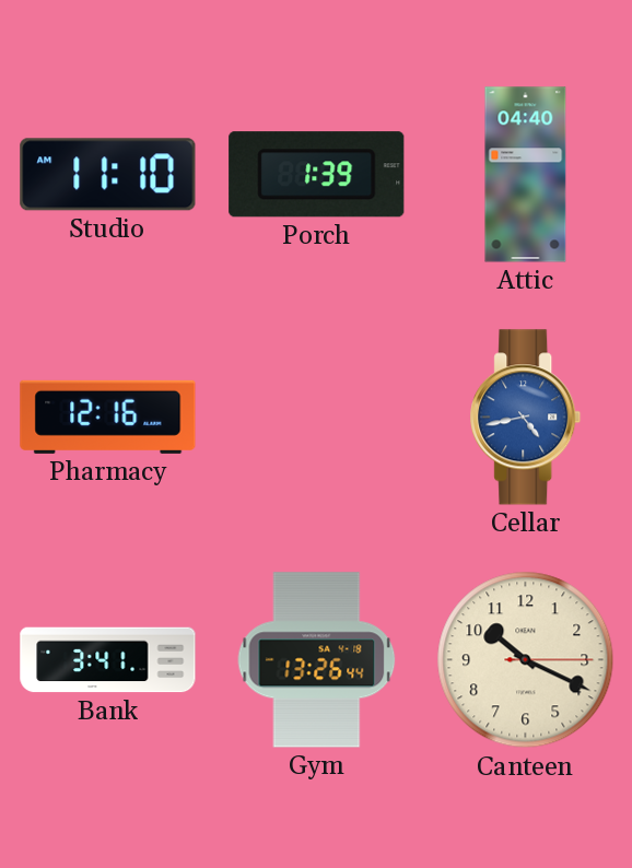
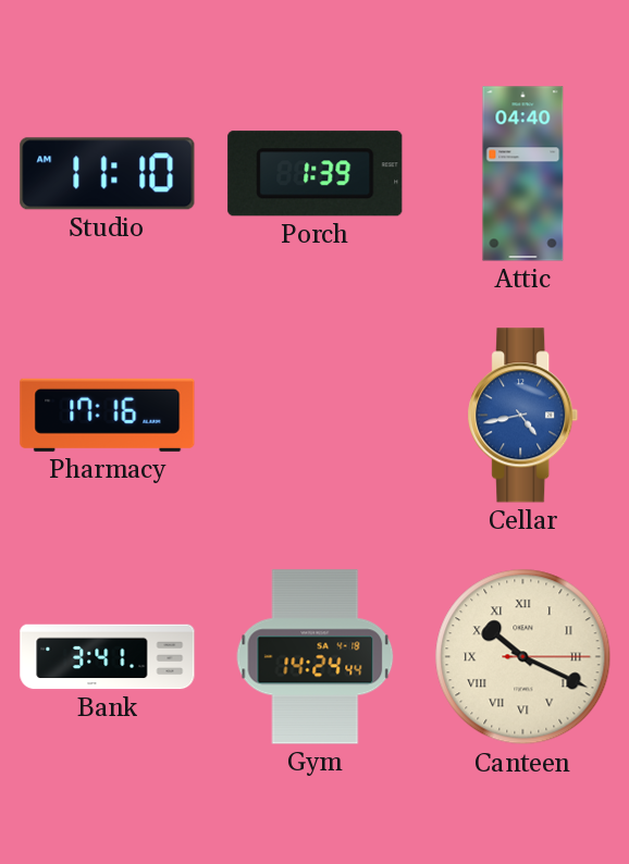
Pharmacy: 12:16 -> 17:16 (108, 415)
Gym: 13:26 -> 14:24 (316, 657)
Canteen numerals: Arabic -> Roman (523, 657)
